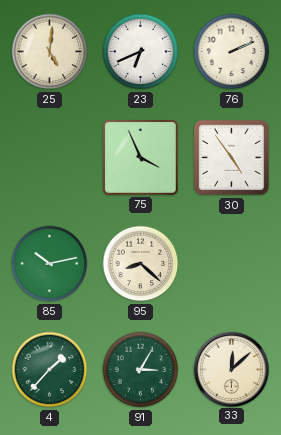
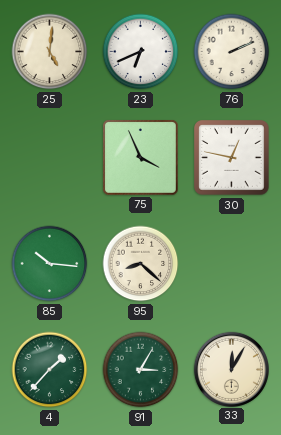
30: 4:54 -> 12:47 (232, 158)
85: 10:13 -> 10:16 (50, 264)
33: 12:08 -> 12:05 (231, 369)
